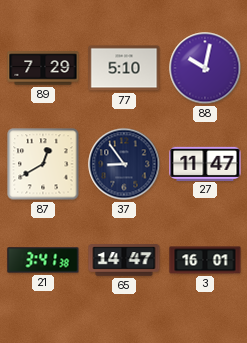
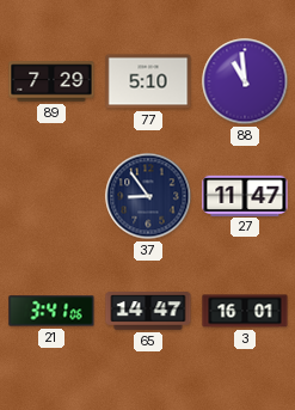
88: 10:02 -> 10:59 (245, 81)
87: 12:40 -> none (43, 164)
21: 3:41:38 -> 3:41:06 (51, 311)
